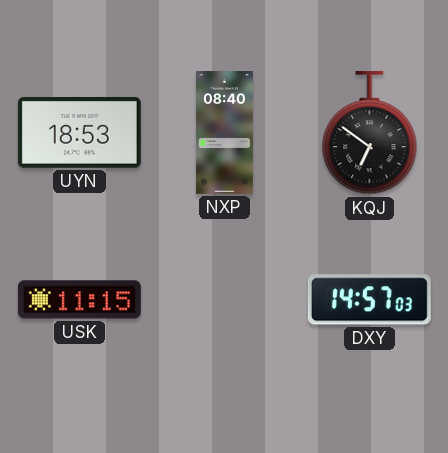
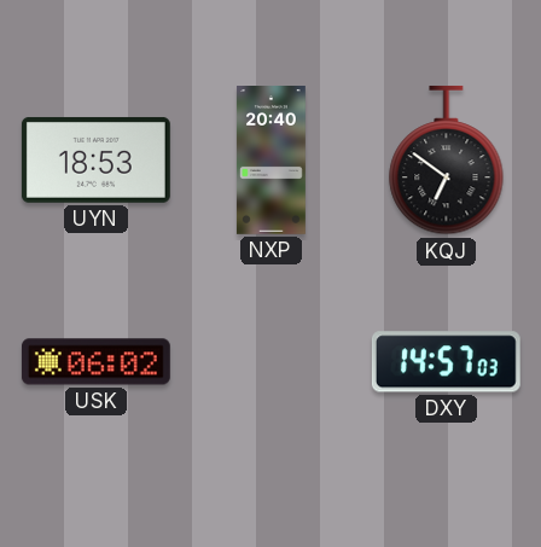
NXP: 08:40 -> 20:40 (270, 161)
USK: 11:15 -> 06:02 (95, 362)
